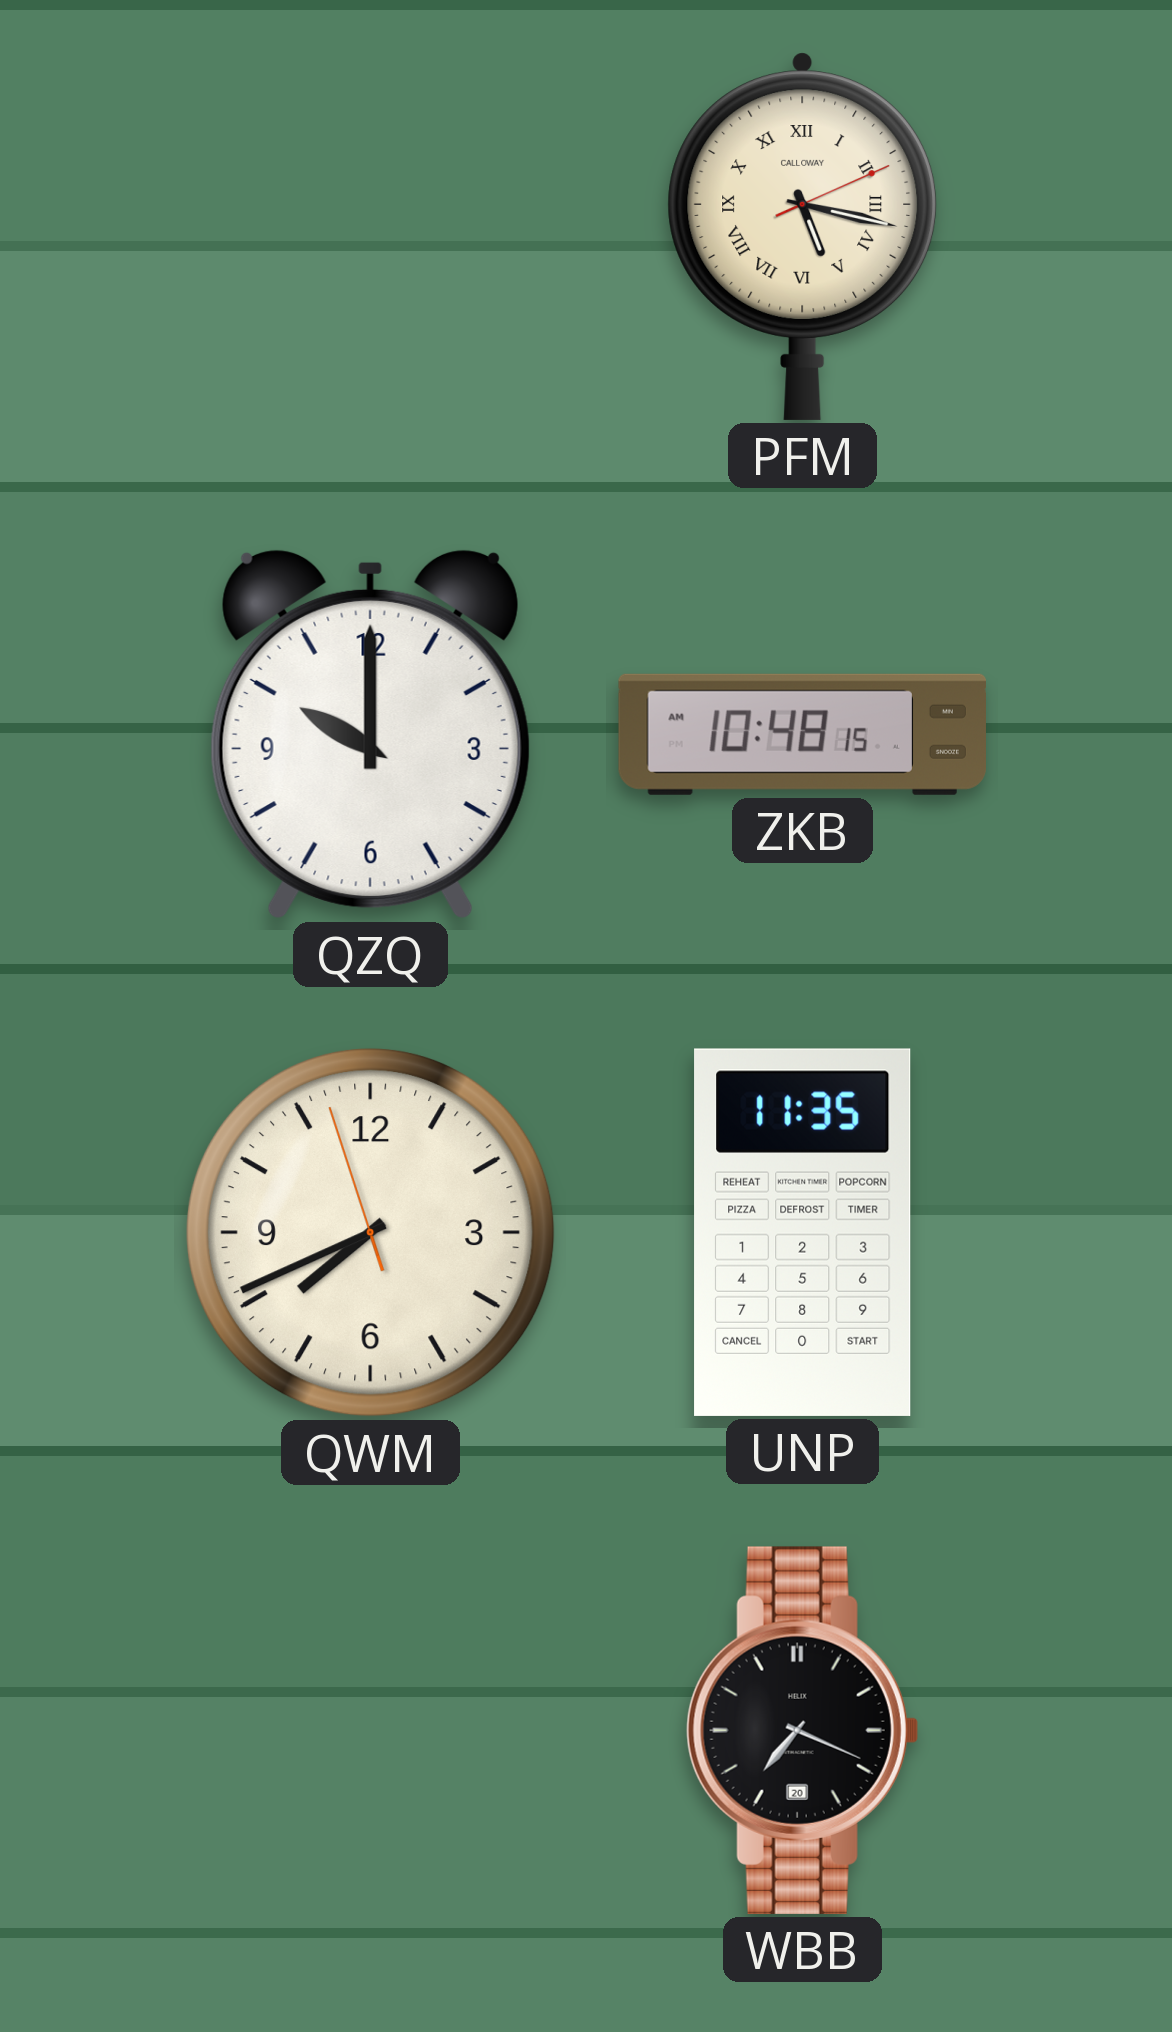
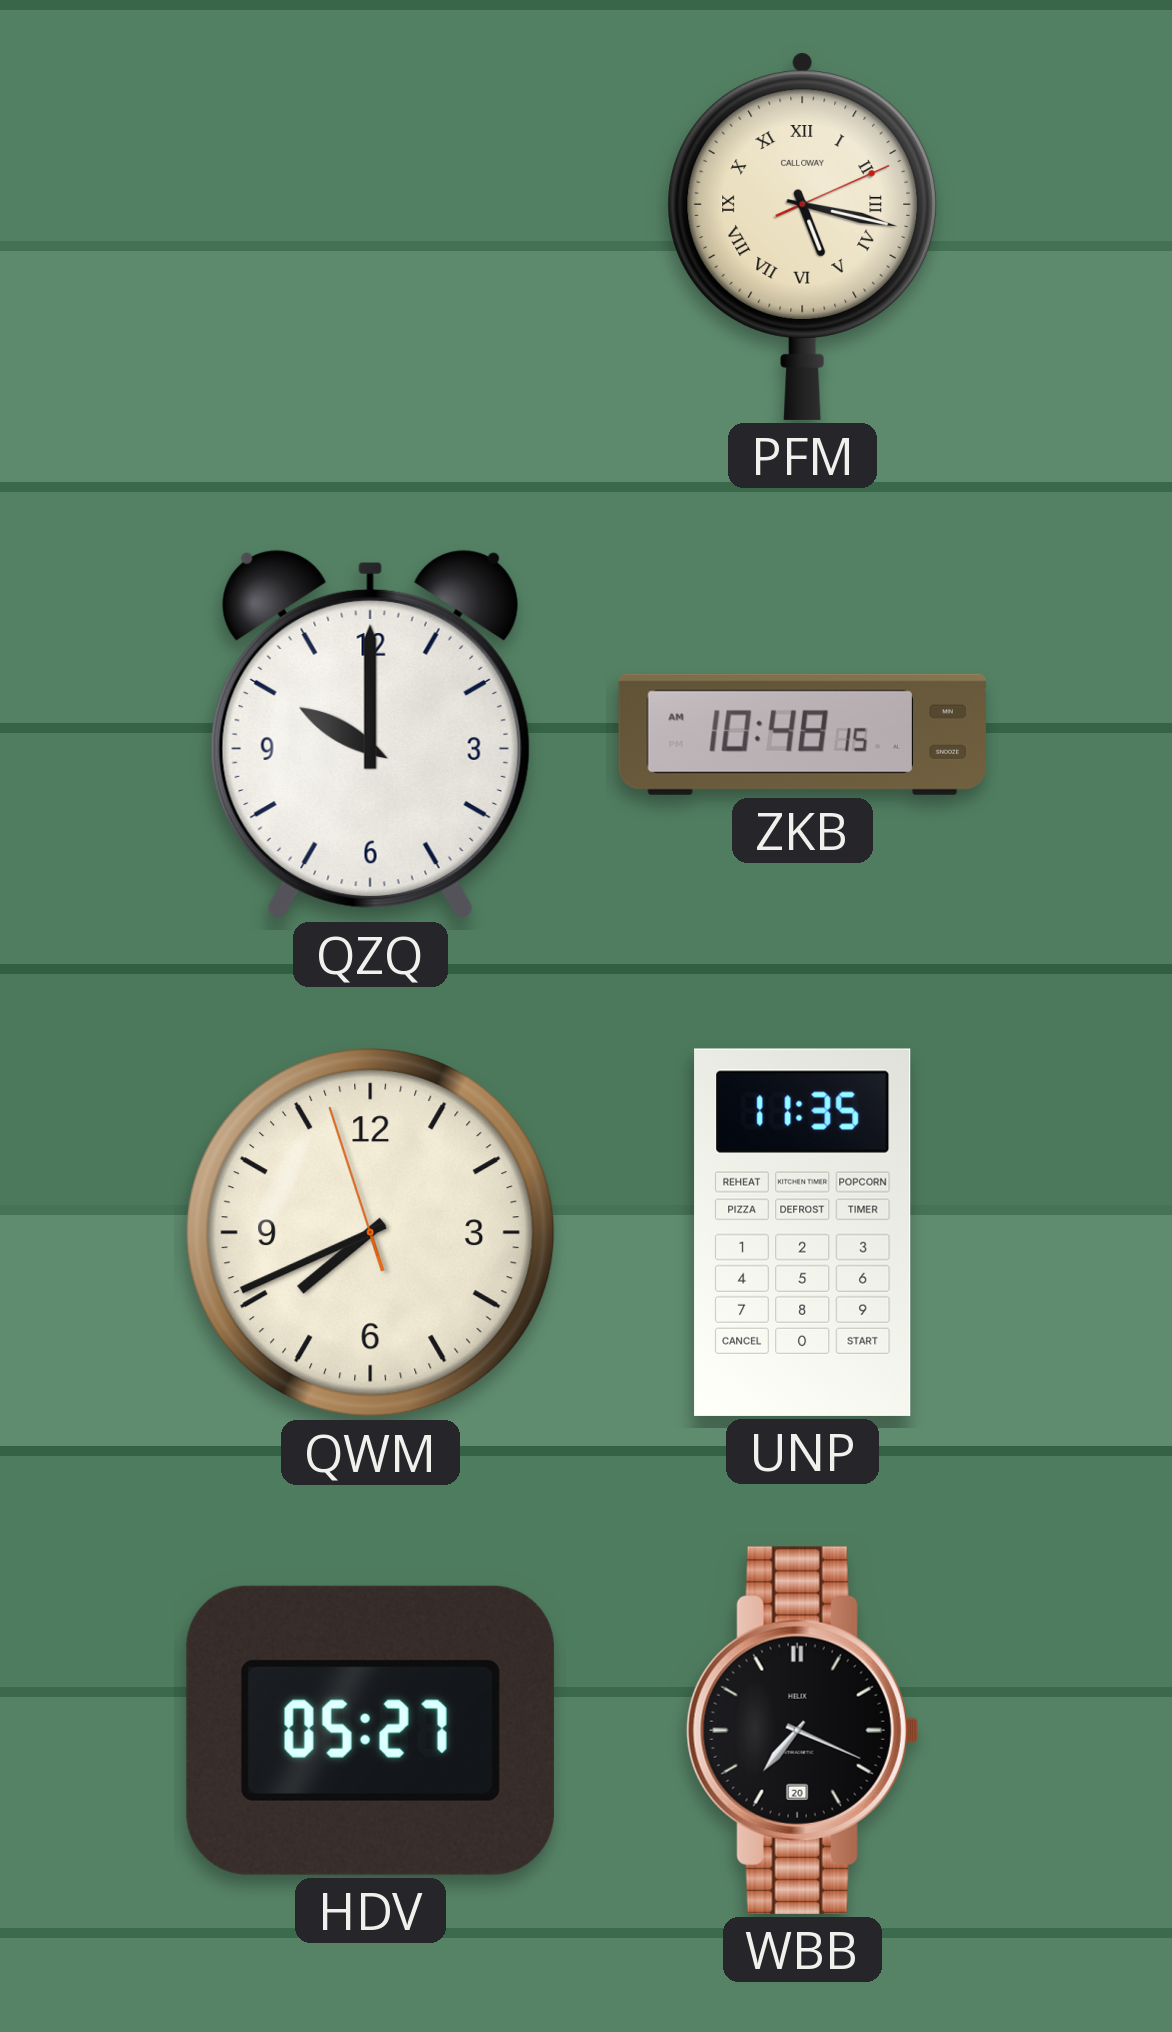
HDV: none -> 05:27 (370, 1730)
